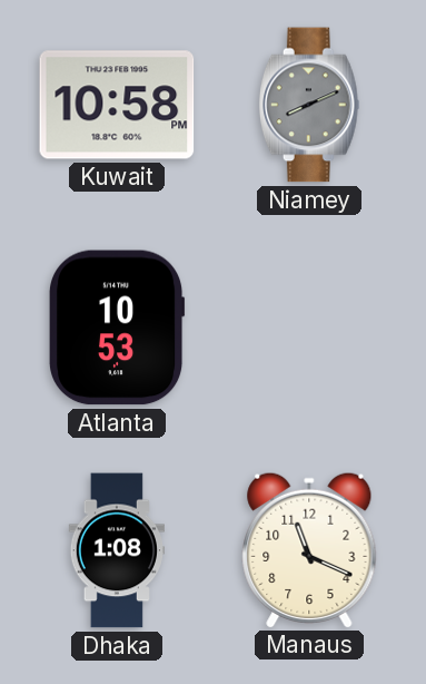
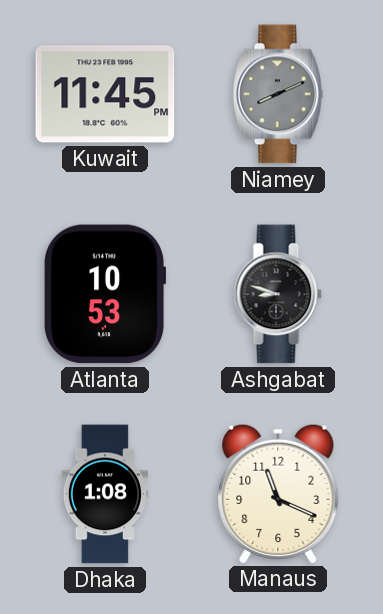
Kuwait: 10:58 -> 11:45 (105, 94)
Ashgabat: none -> 8:48 (278, 294)
